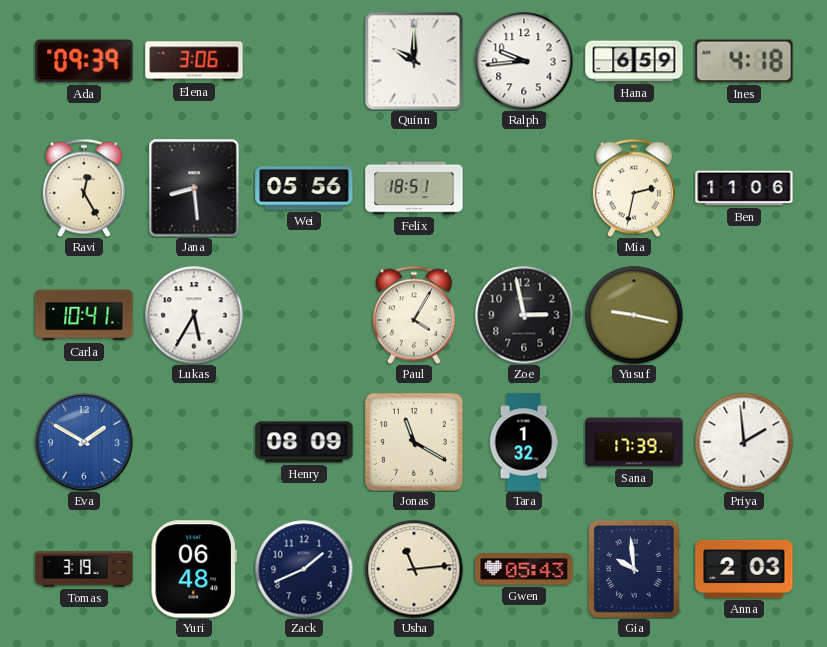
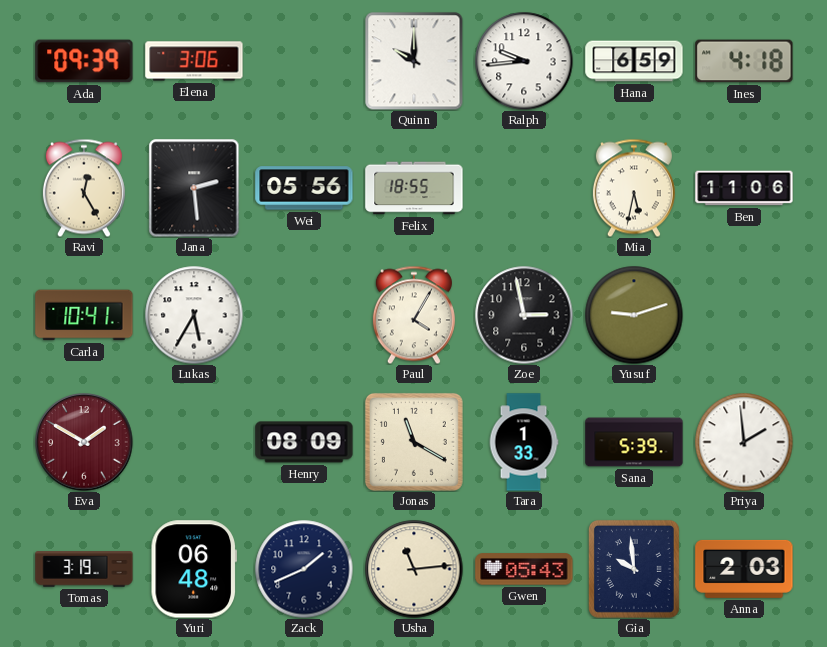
Jana: 8:29 -> 2:29 (194, 188)
Felix: 18:51 -> 18:55 (414, 188)
Mia: 2:32 -> 5:32 (634, 188)
Yusuf: 9:17 -> 9:12 (634, 315)
Eva dial: blue -> burgundy (84, 442)
Tara: 1:32 -> 1:33 (524, 442)
Sana: 17:39 -> 5:39 (634, 442)
